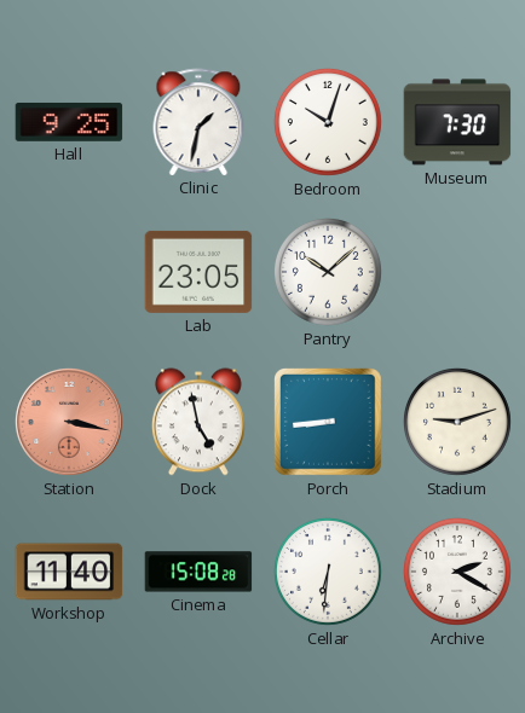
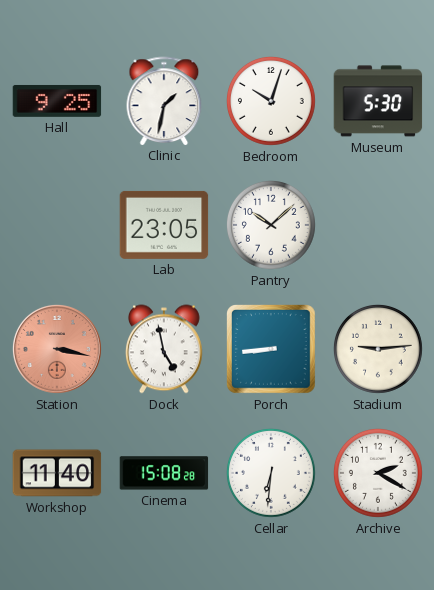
Museum: 7:30 -> 5:30 (378, 101)
Stadium: 9:12 -> 9:14 (378, 349)
